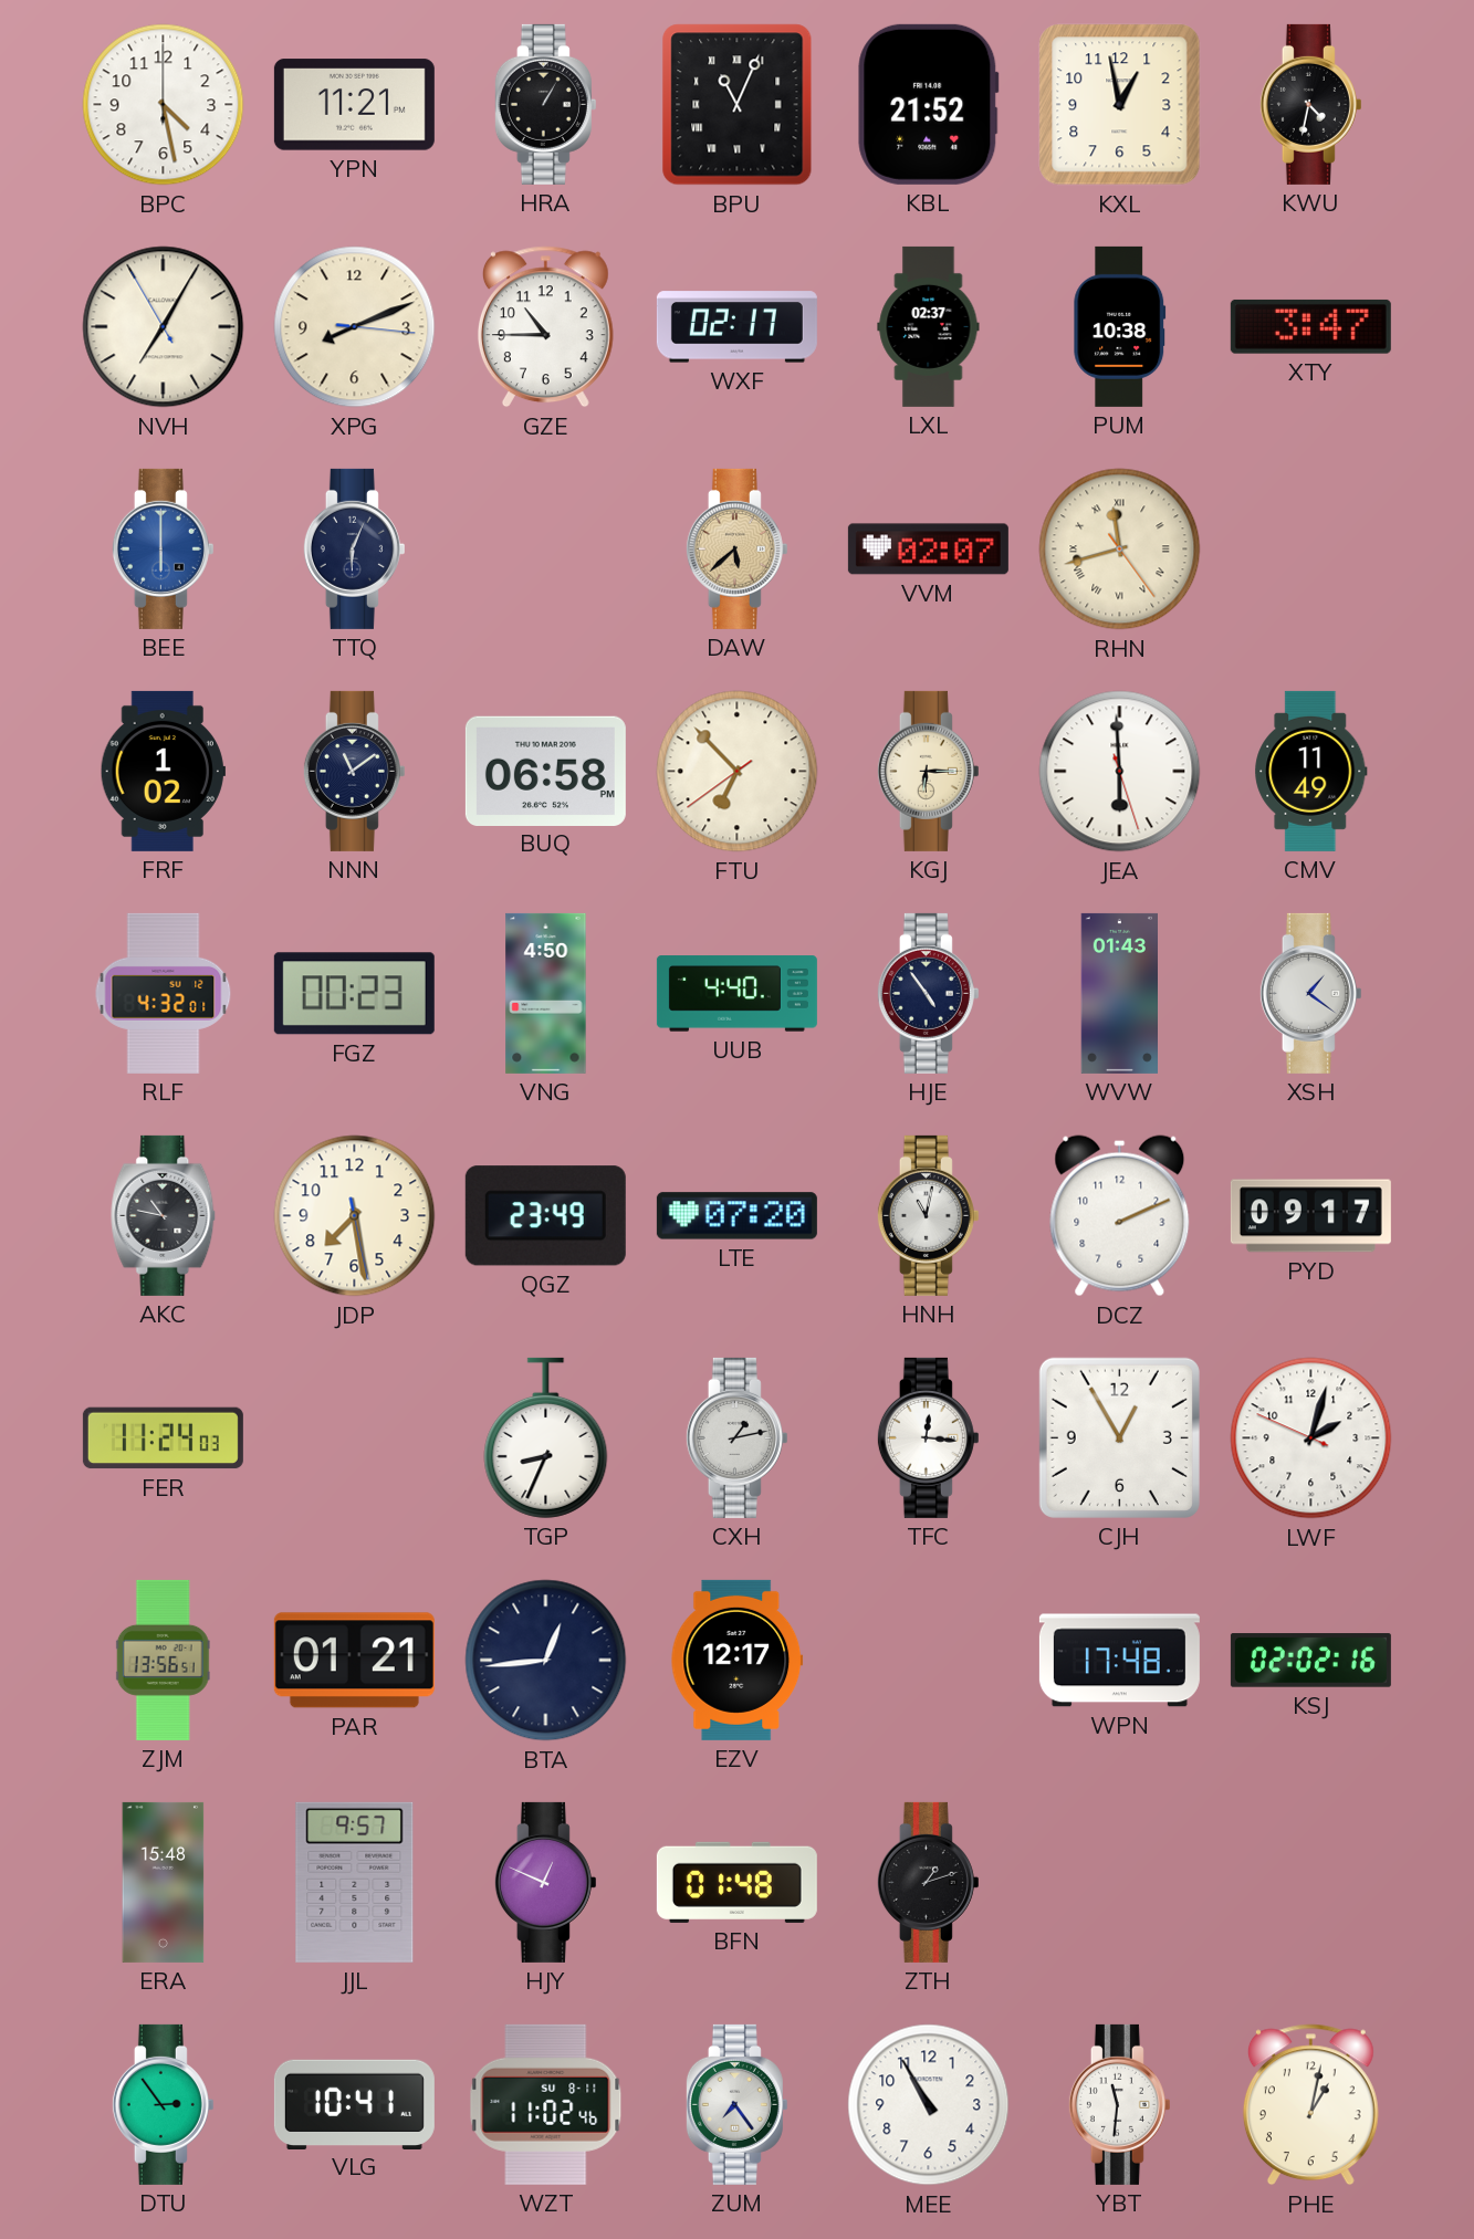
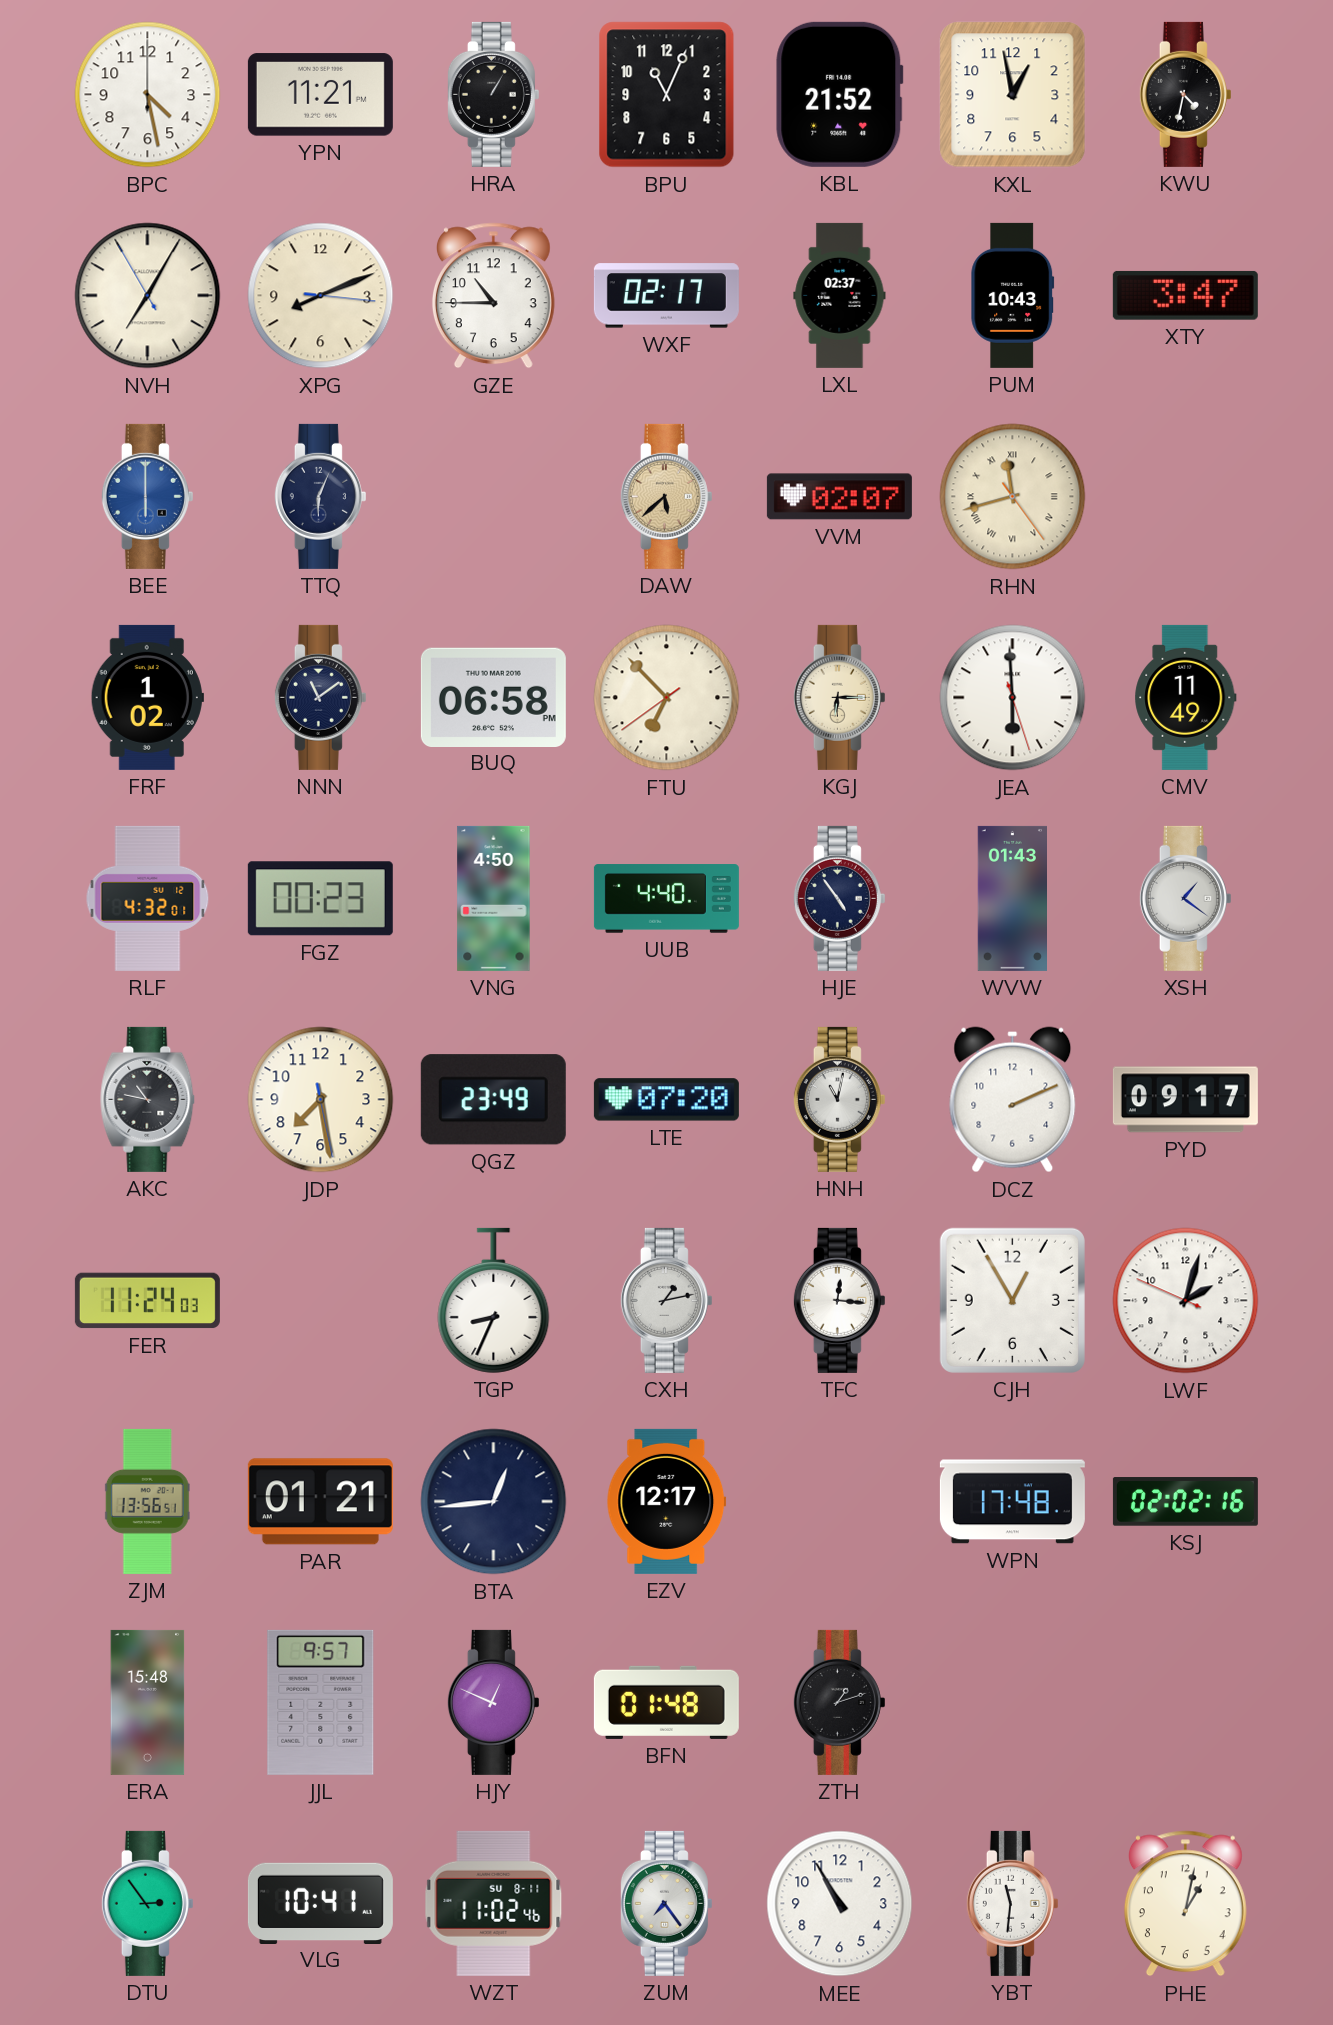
BPU numerals: Roman -> Arabic (667, 95)
PUM: 10:38 -> 10:43 (1013, 295)
